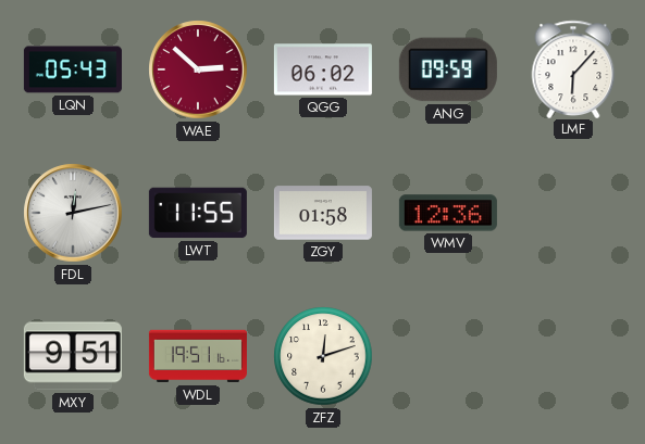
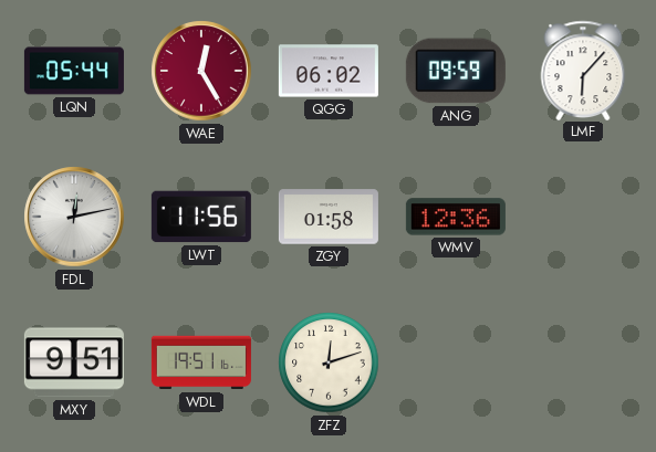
LQN: 05:43 -> 05:44 (74, 71)
WAE: 2:52 -> 12:25 (201, 71)
LWT: 11:55 -> 11:56 (201, 217)
